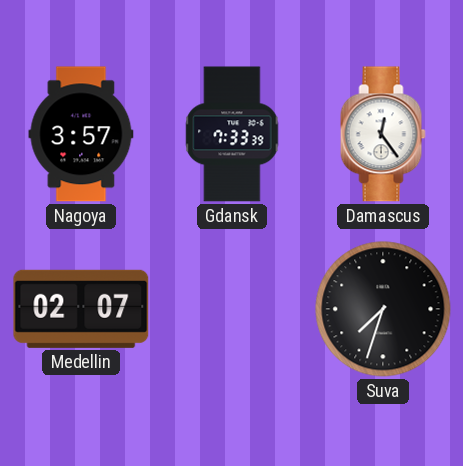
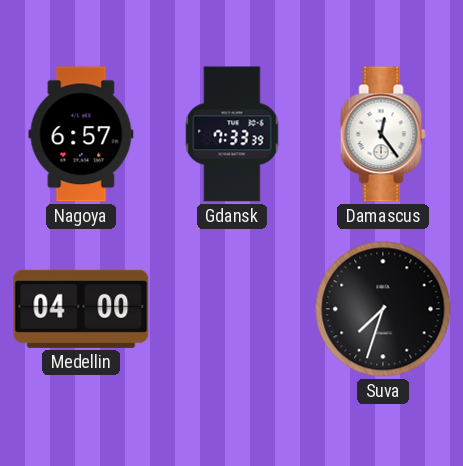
Nagoya: 3:57 -> 6:57 (81, 134)
Medellin: 02:07 -> 04:00 (81, 309)
